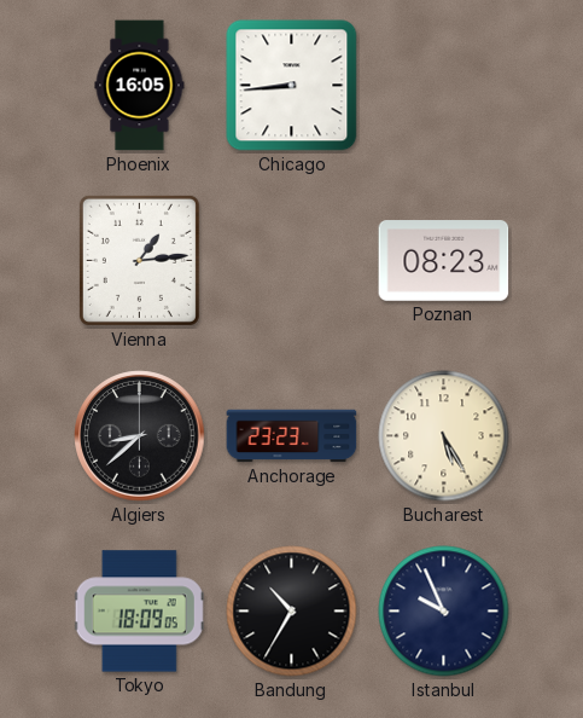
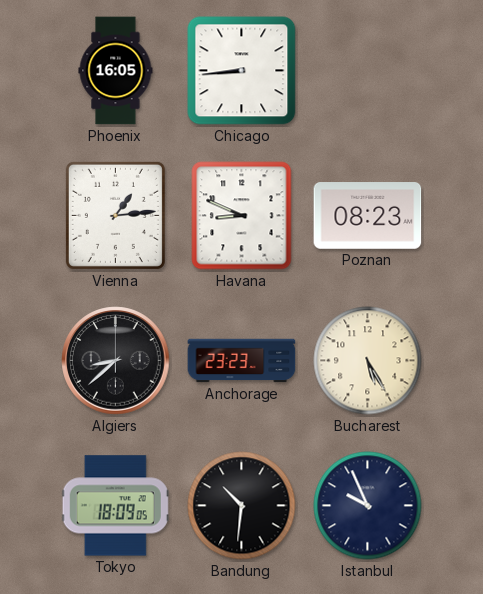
Havana: none -> 8:49 (242, 216)
Bandung: 10:35 -> 10:31 (242, 506)
